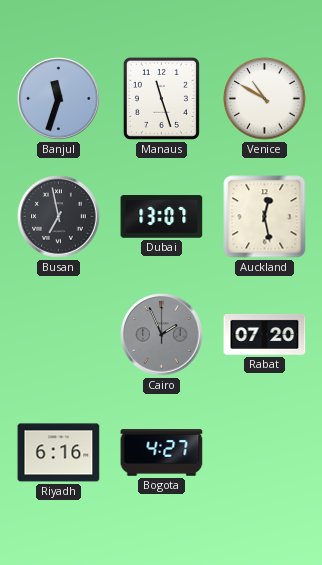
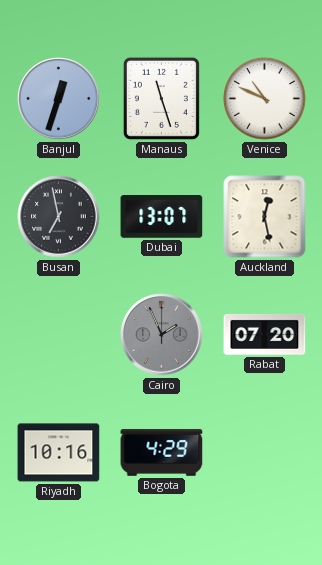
Banjul: 11:33 -> 12:33 (59, 99)
Venice: 10:50 -> 10:49 (265, 99)
Riyadh: 6:16 -> 10:16 (59, 453)
Bogota: 4:27 -> 4:29 (162, 453)
